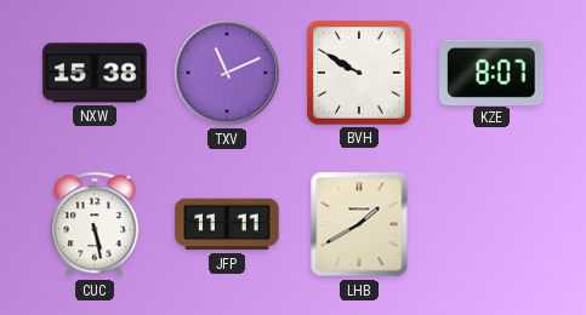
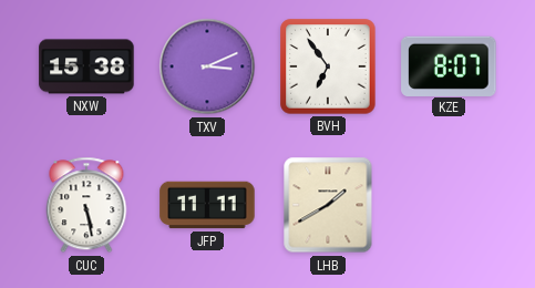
TXV: 11:11 -> 3:11 (207, 66)
BVH: 9:50 -> 6:54 (328, 66)
